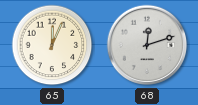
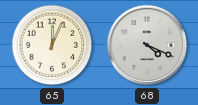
68: 12:12 -> 4:19 (147, 45)
